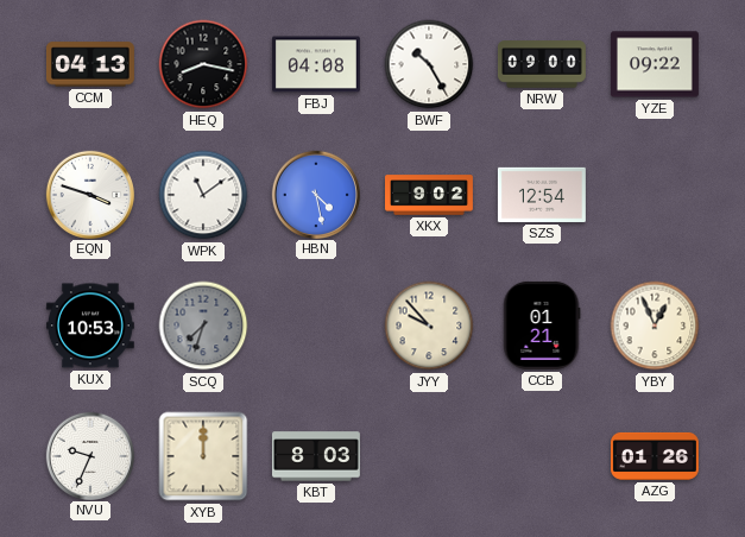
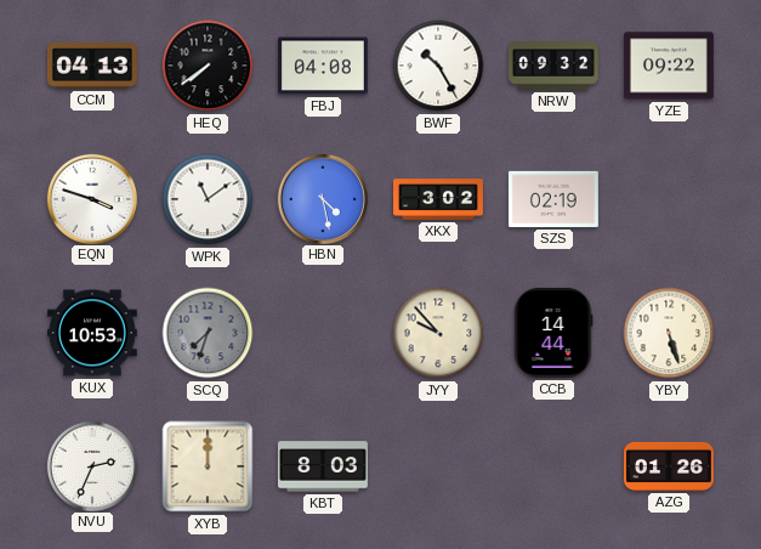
HEQ: 8:17 -> 7:39 (208, 66)
NRW: 09:00 -> 09:32 (553, 66)
XKX: 9:02 -> 3:02 (439, 199)
SZS: 12:54 -> 02:19 (553, 199)
CCB: 01:21 -> 14:44 (553, 333)
YBY: 12:56 -> 5:27 (669, 333)
NVU: 9:34 -> 2:34 (91, 465)
